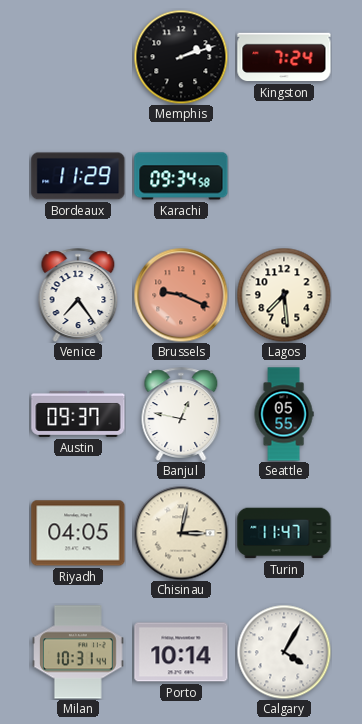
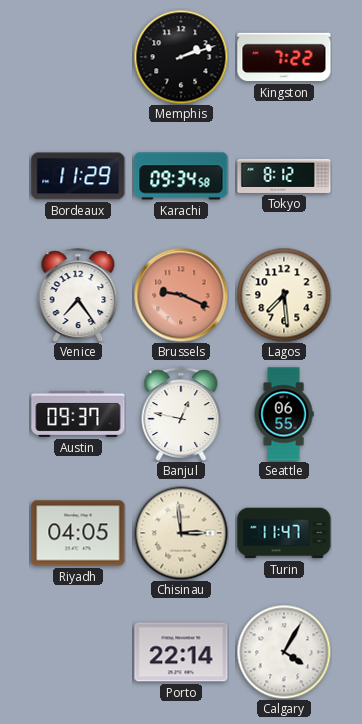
Kingston: 7:24 -> 7:22 (284, 57)
Tokyo: none -> 8:12 (284, 176)
Seattle: 05:55 -> 06:55 (284, 414)
Chisinau: 3:02 -> 2:59 (181, 533)
Milan: 10:31 -> none (79, 652)
Porto: 10:14 -> 22:14 (181, 652)
